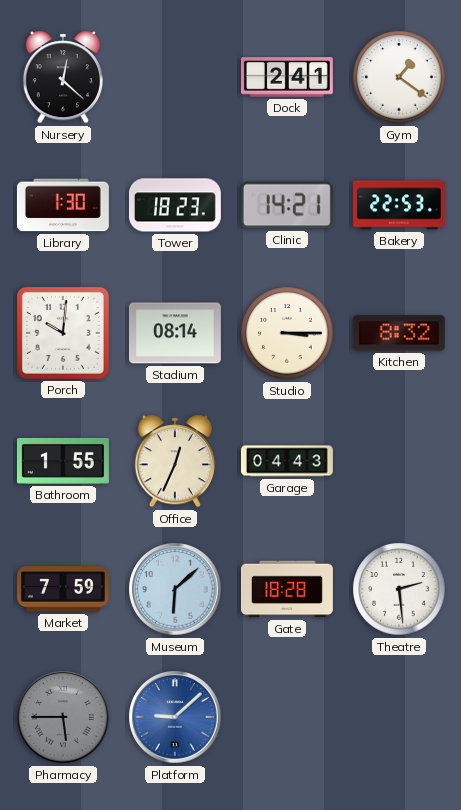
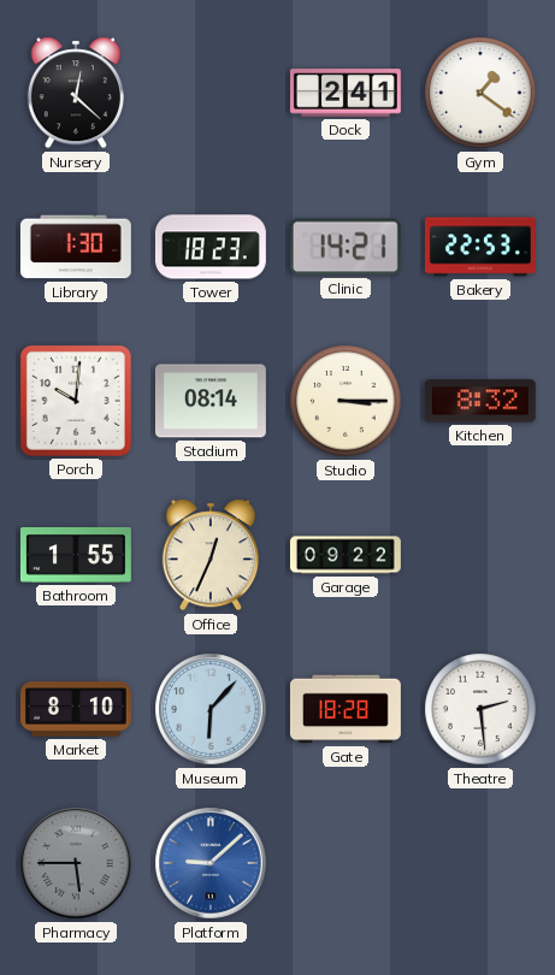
Garage: 04:43 -> 09:22 (346, 555)
Market: 7:59 -> 8:10 (76, 709)
Museum: 6:08 -> 6:07 (211, 709)
